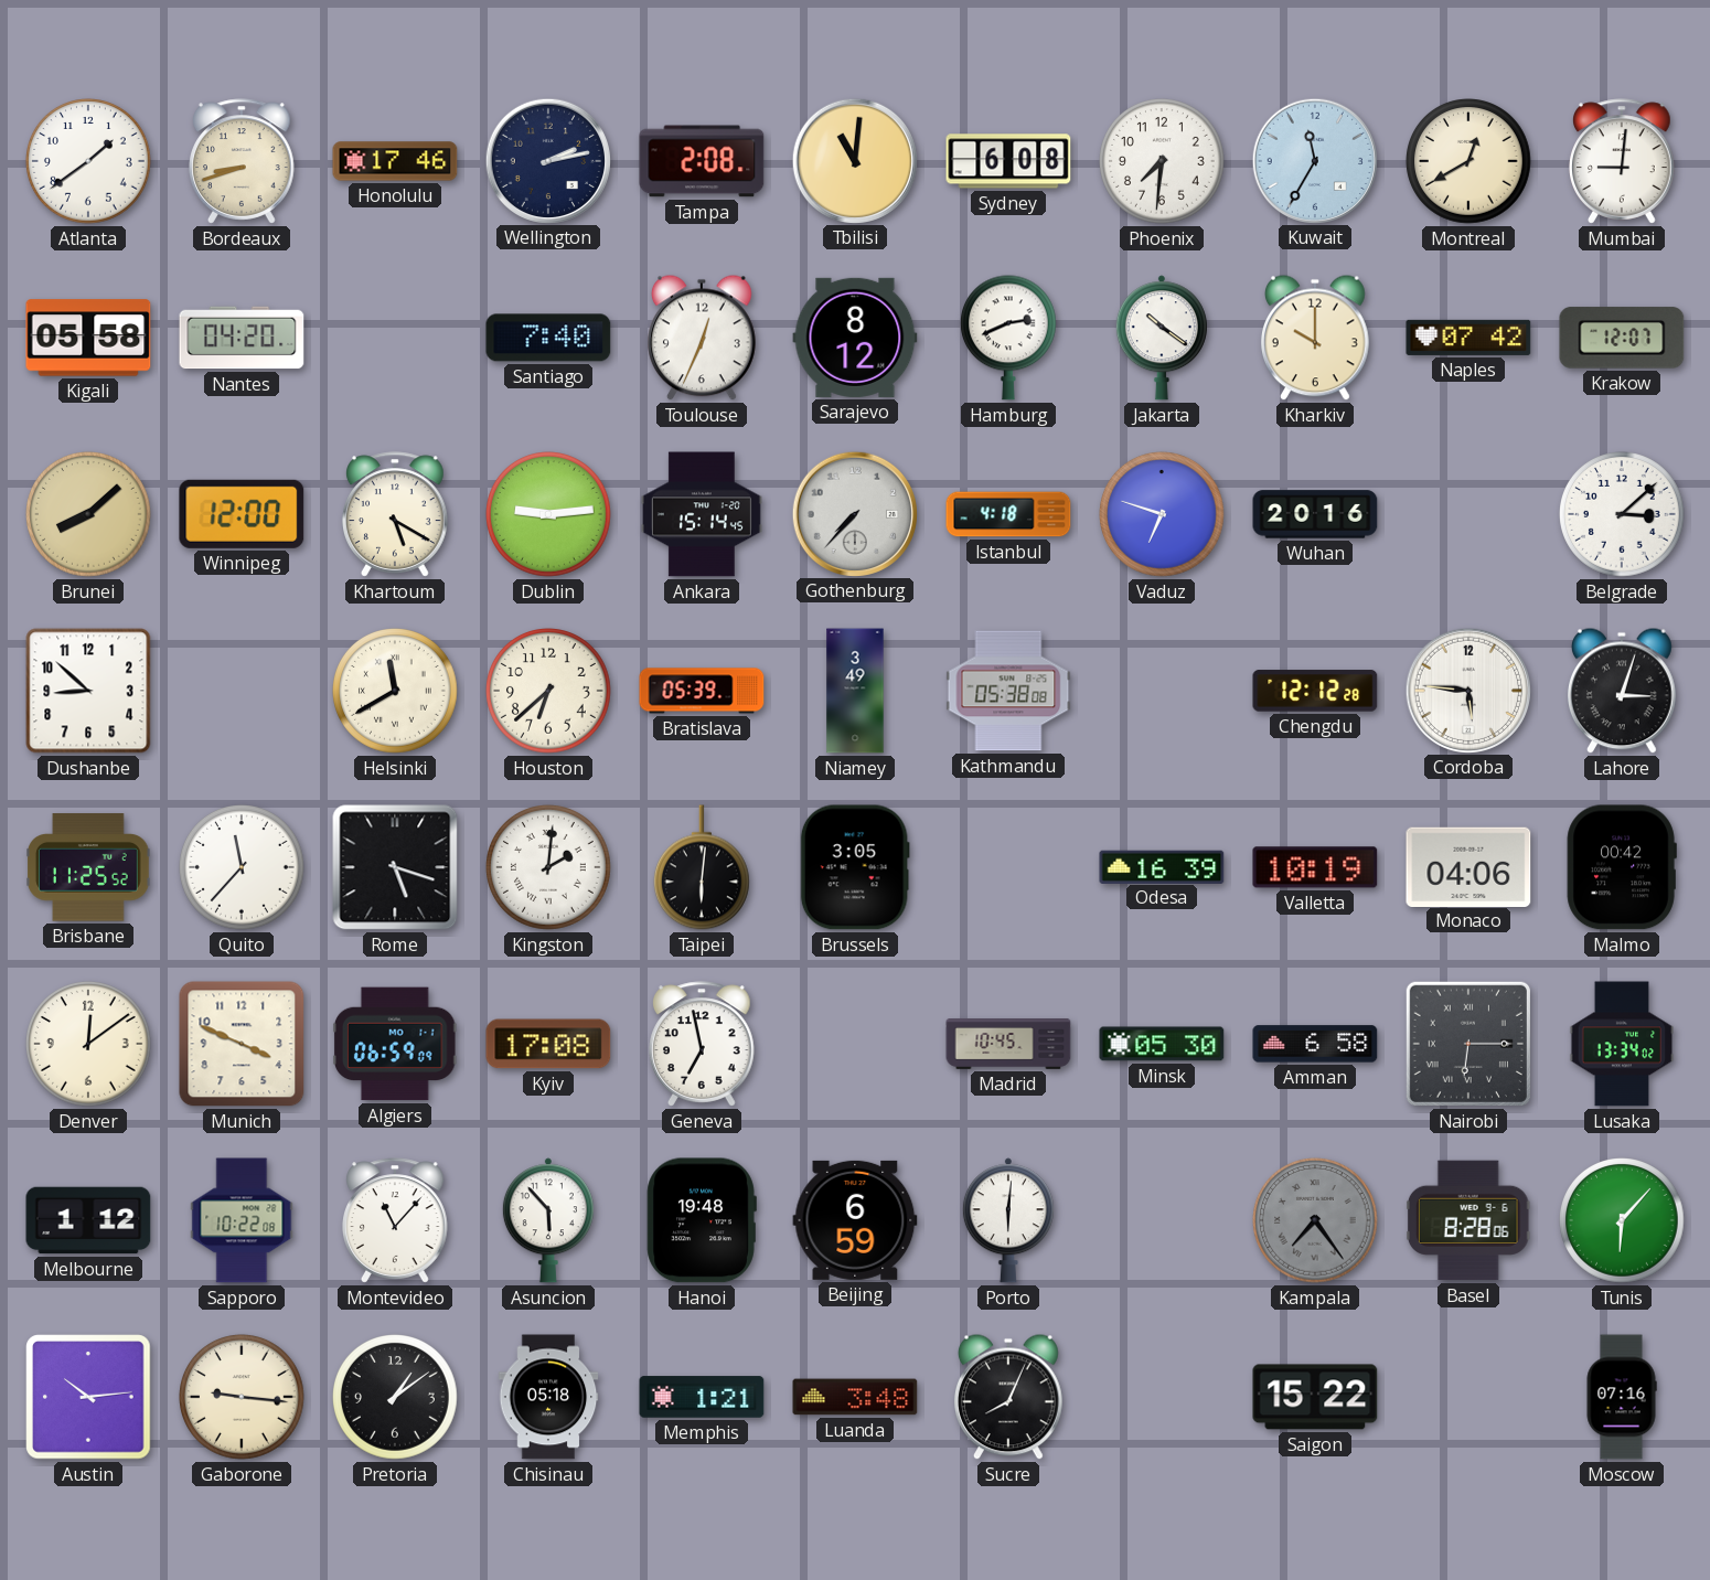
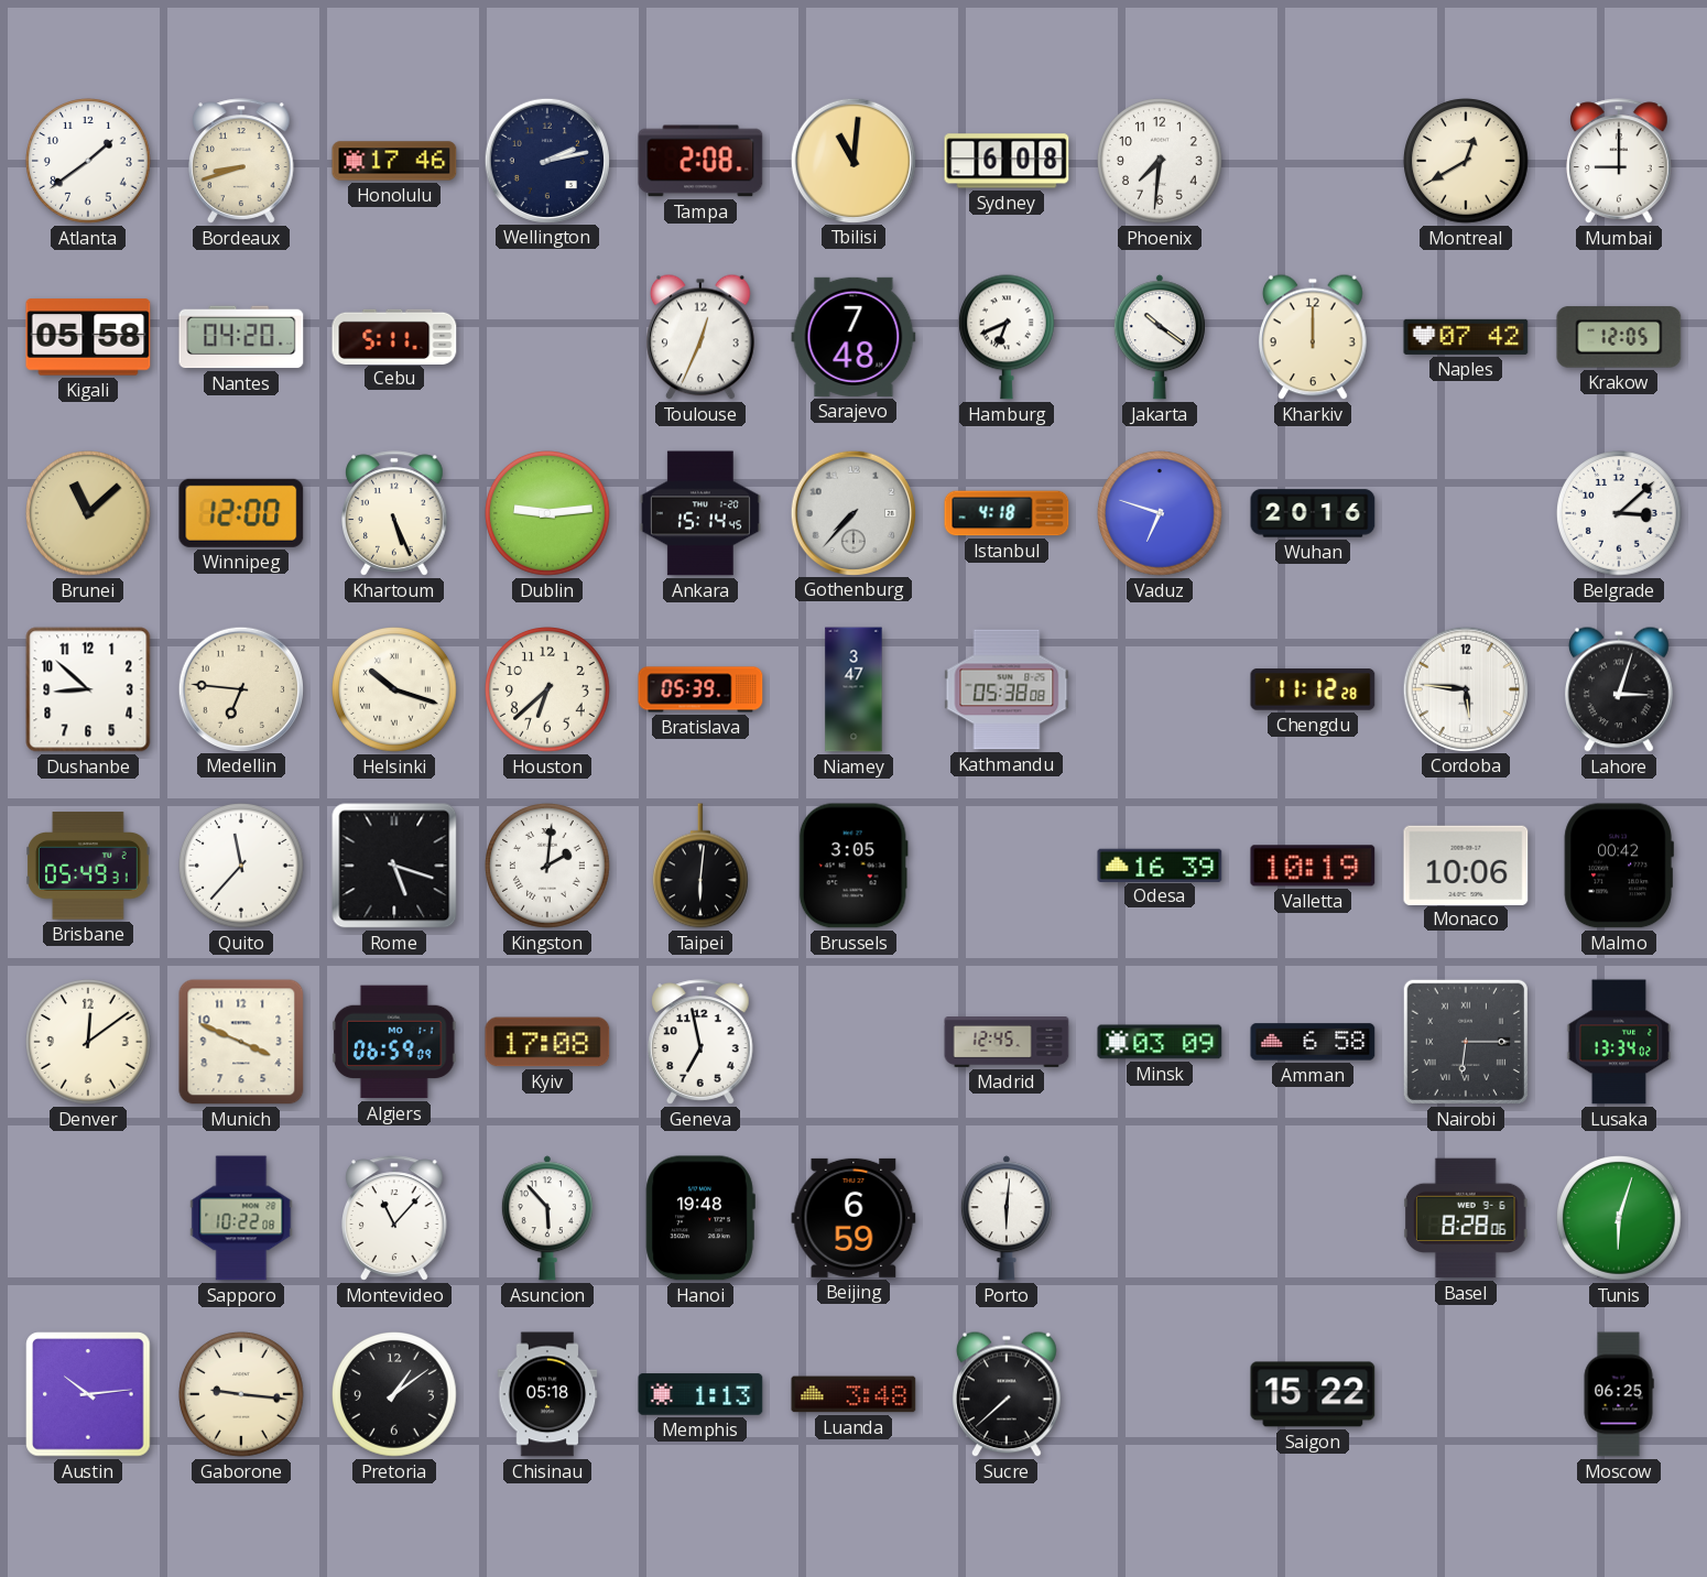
Kuwait: 11:35 -> none (1314, 160)
Mumbai: 9:01 -> 9:00 (1620, 161)
Cebu: none -> 5:11 (394, 336)
Santiago: 7:40 -> none (548, 338)
Sarajevo: 8:12 -> 7:48 (853, 337)
Hamburg: 2:41 -> 6:41 (1007, 337)
Kharkiv: 10:00 -> 12:00 (1314, 337)
Krakow: 12:07 -> 12:05 (1619, 337)
Brunei: 8:08 -> 11:08 (89, 514)
Khartoum: 5:20 -> 5:26 (395, 513)
Medellin: none -> 6:46 (240, 688)
Helsinki: 11:40 -> 10:18 (395, 690)
Niamey: 3:49 -> 3:47 (853, 689)
Chengdu: 12:12 -> 11:12 (1313, 689)
Brisbane: 11:25 -> 05:49 (89, 866)
Monaco: 04:06 -> 10:06 (1466, 864)
Madrid: 10:45 -> 12:45 (1007, 1043)
Minsk: 05:30 -> 03:09 (1160, 1042)
Melbourne: 1:12 -> none (88, 1220)
Kampala: 7:24 -> none (1316, 1221)
Tunis: 6:07 -> 6:03 (1620, 1219)
Memphis: 1:21 -> 1:13 (700, 1394)
Sucre: 8:04 -> 7:38 (1008, 1394)
Moscow: 07:16 -> 06:25 (1619, 1394)
